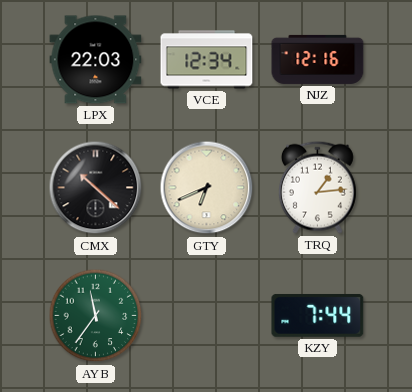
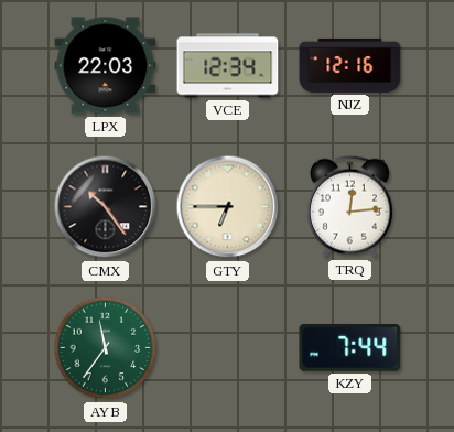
CMX: 10:22 -> 10:24 (106, 207)
GTY: 6:41 -> 6:45 (228, 207)
TRQ: 1:14 -> 12:14 (349, 206)
